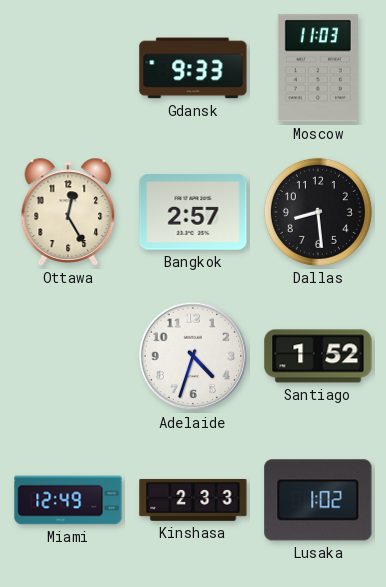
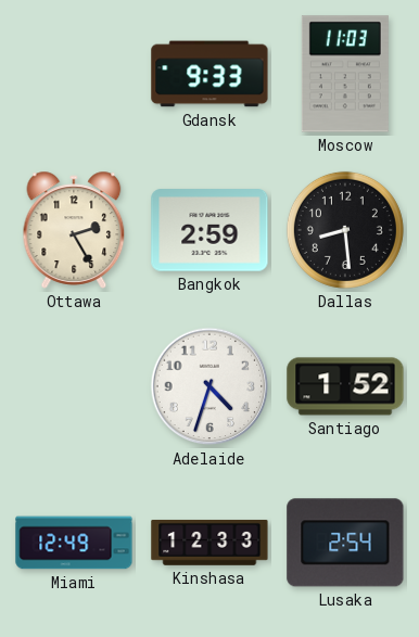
Ottawa: 12:25 -> 2:25 (74, 230)
Bangkok: 2:57 -> 2:59 (210, 230)
Kinshasa: 2:33 -> 12:33 (210, 543)
Lusaka: 1:02 -> 2:54 (345, 543)
